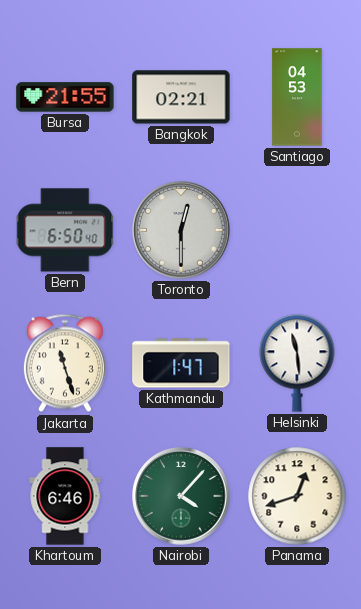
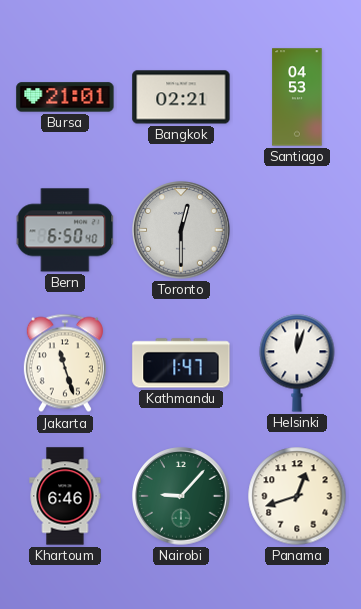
Bursa: 21:55 -> 21:01 (65, 97)
Helsinki: 11:29 -> 12:03 (297, 363)
Nairobi: 4:07 -> 9:07 (181, 496)
